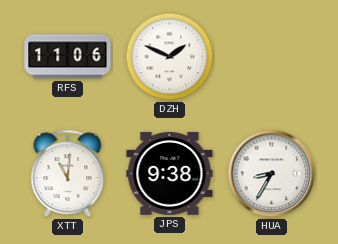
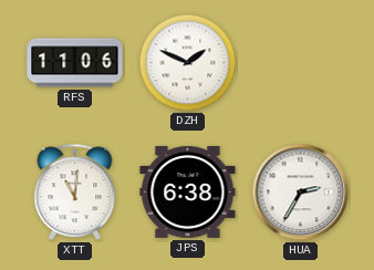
JPS: 9:38 -> 6:38 (188, 191)
HUA: 8:35 -> 2:35 (301, 193)
